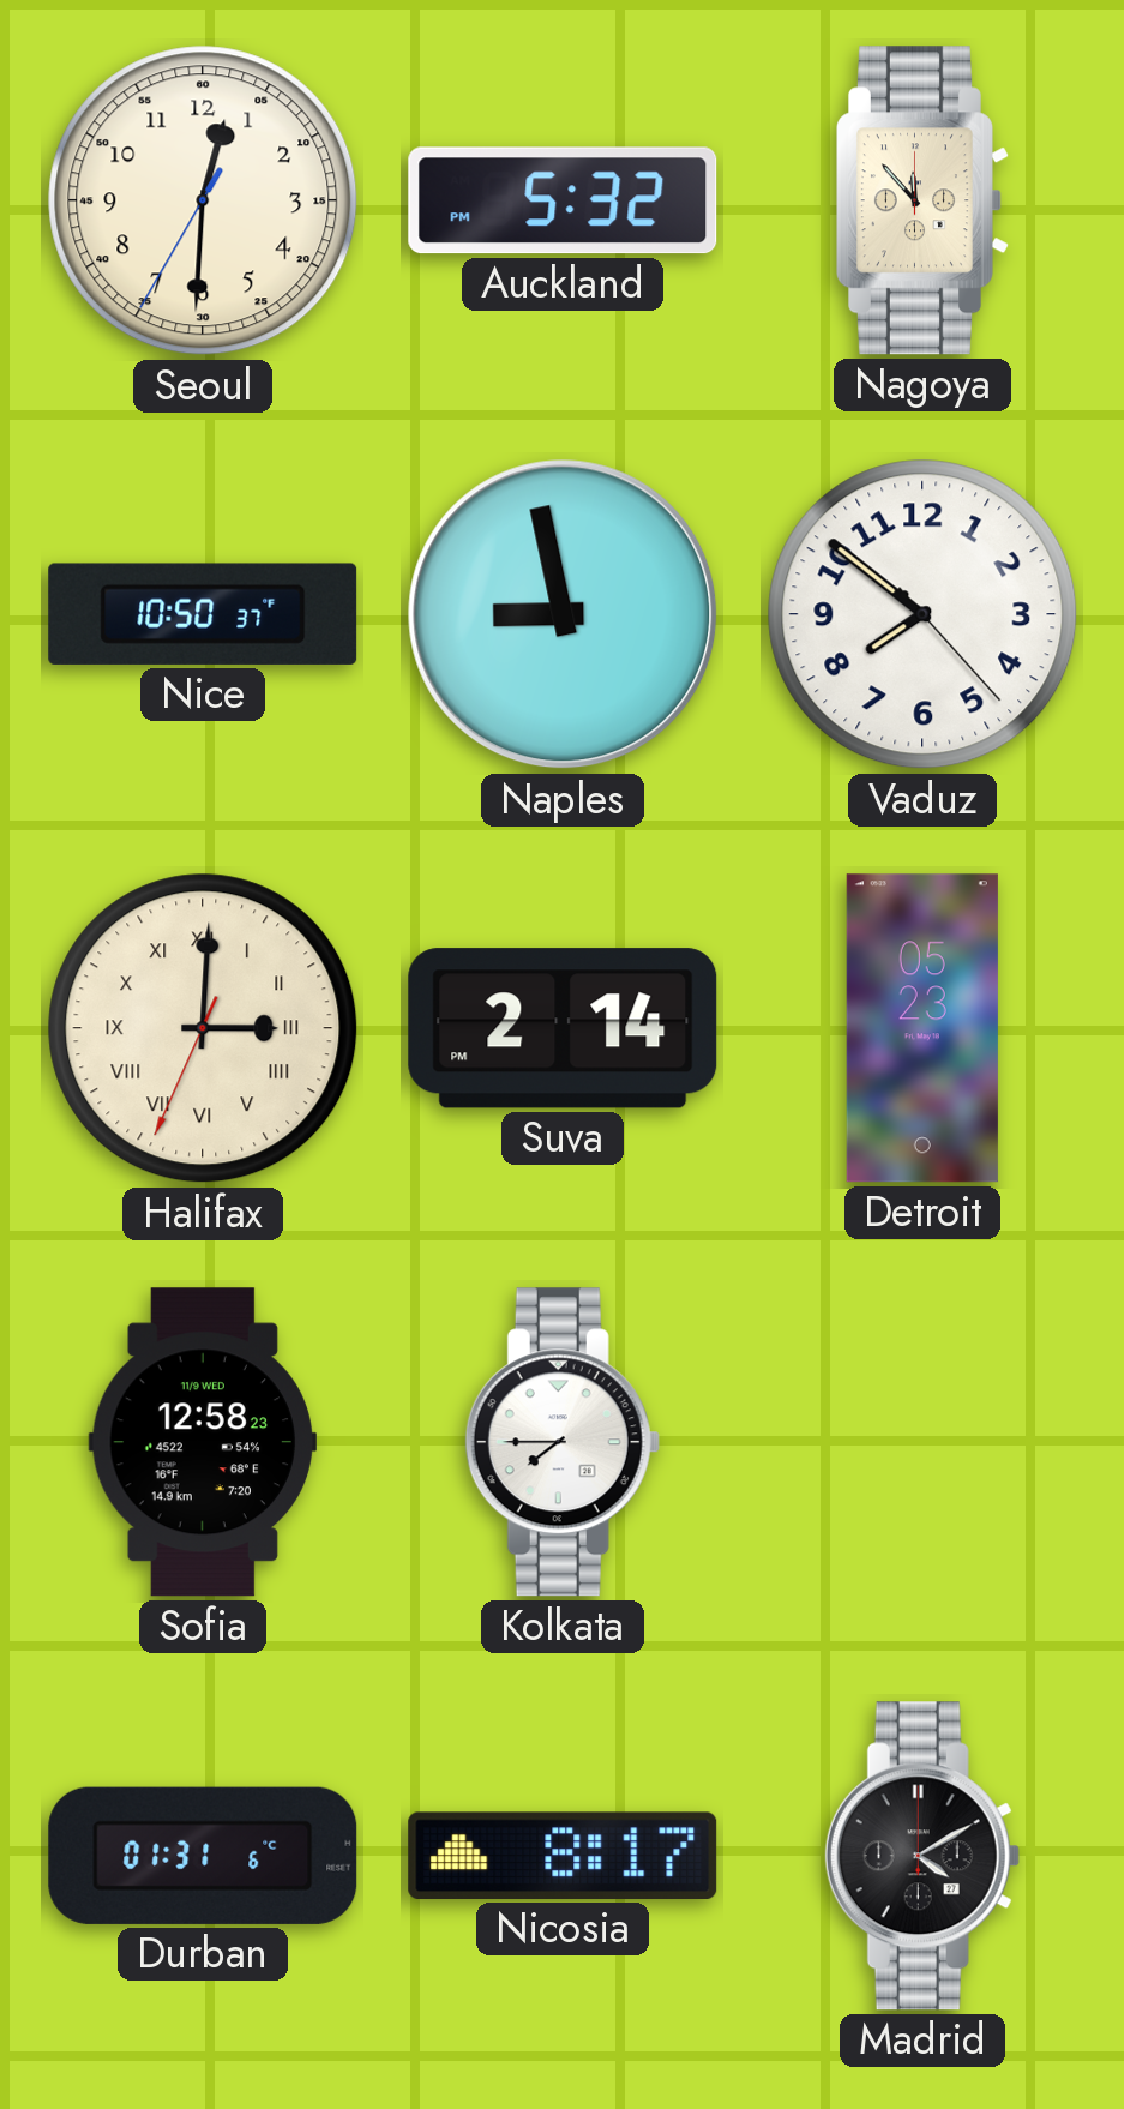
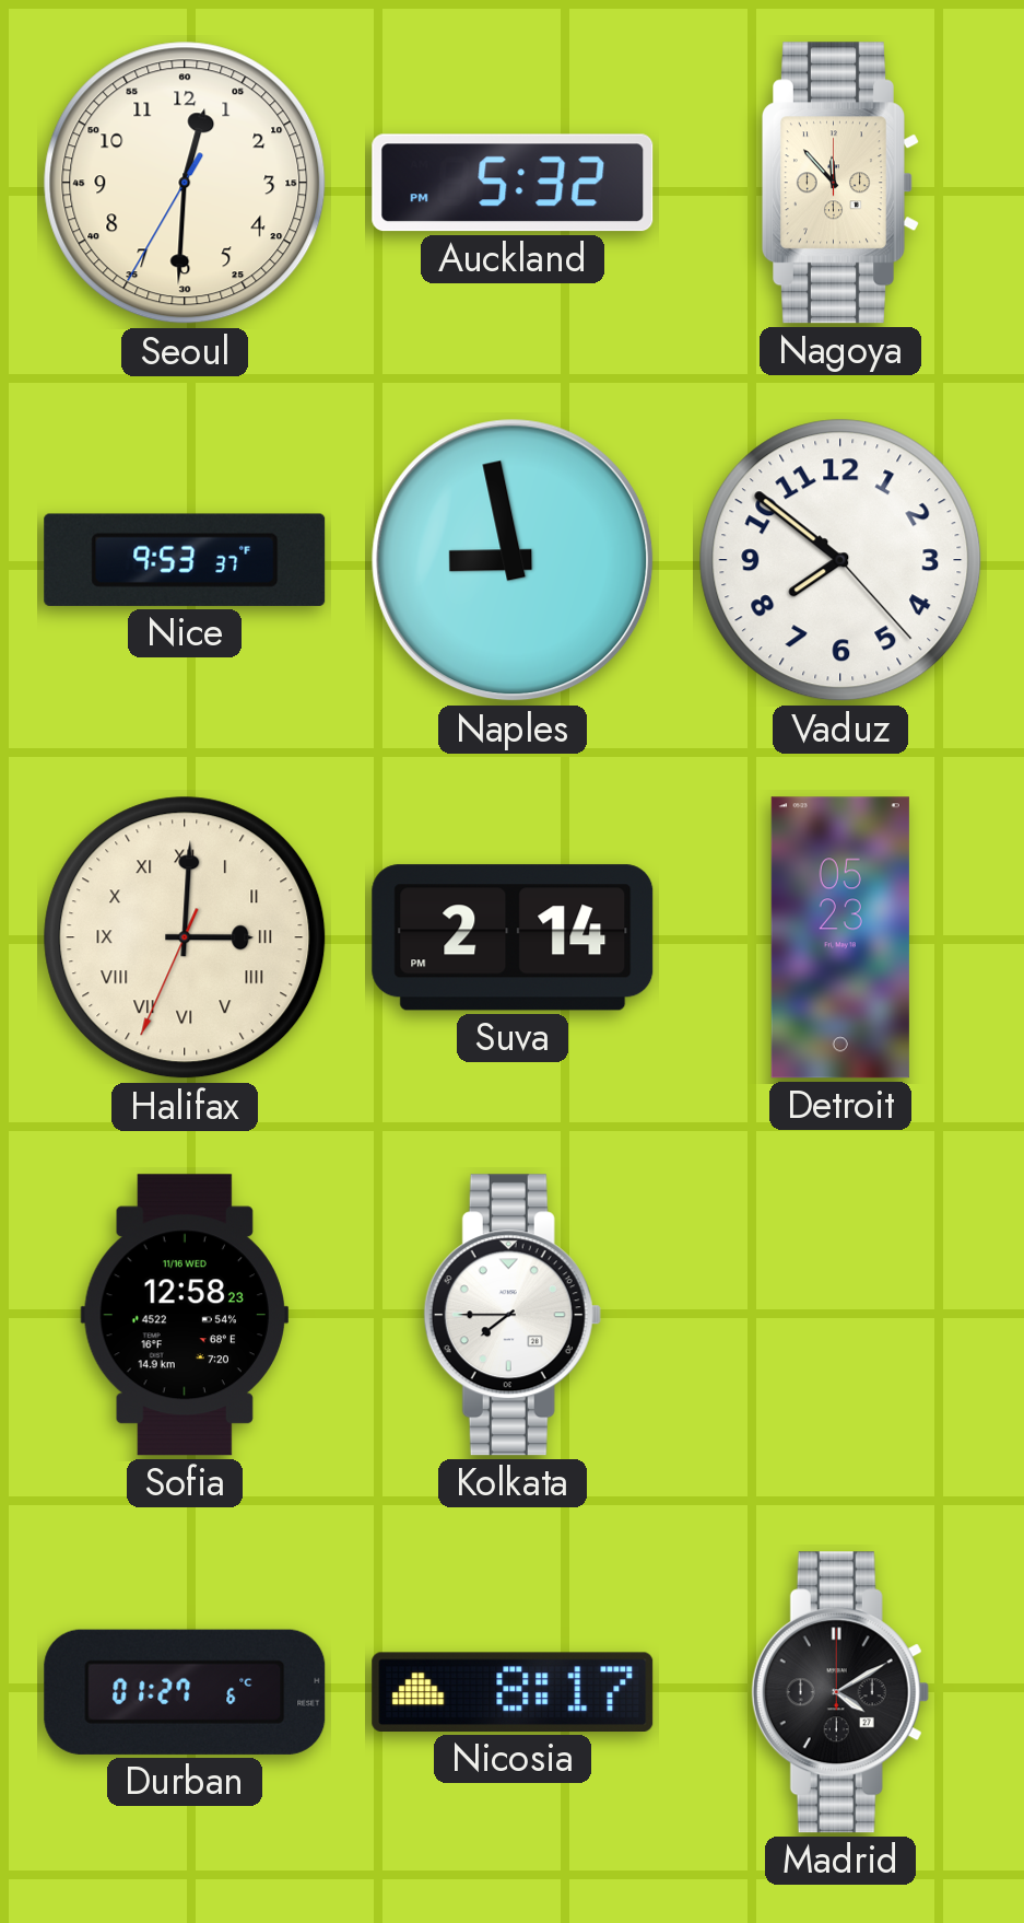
Nice: 10:50 -> 9:53 (185, 560)
Sofia date: 11/9 WED -> 11/16 WED (184, 1315)
Durban: 01:31 -> 01:27 (185, 1692)
